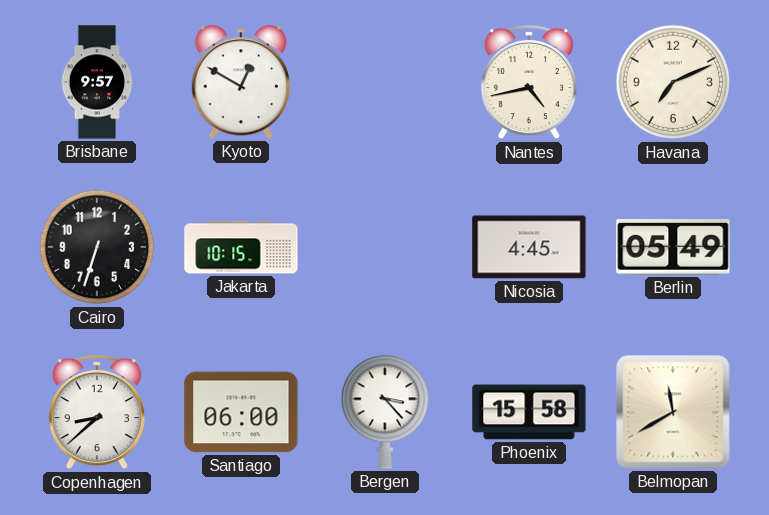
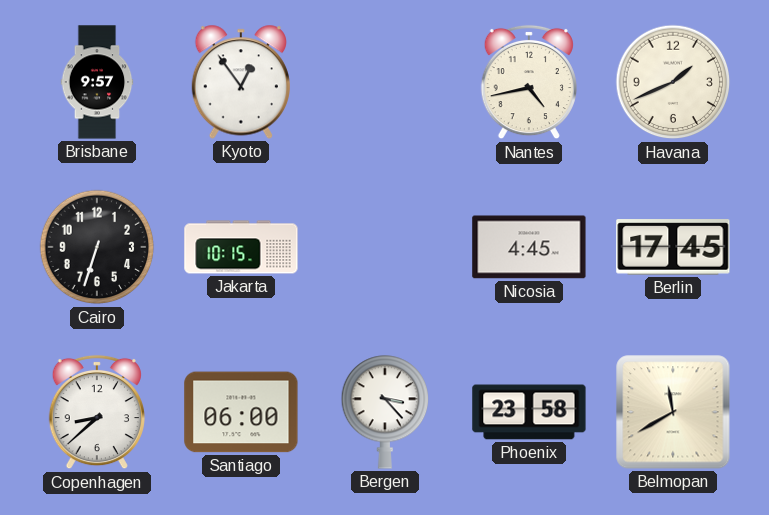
Kyoto: 12:50 -> 12:54 (241, 82)
Havana: 7:11 -> 1:41 (673, 82)
Berlin: 05:49 -> 17:45 (673, 247)
Phoenix: 15:58 -> 23:58 (529, 412)
